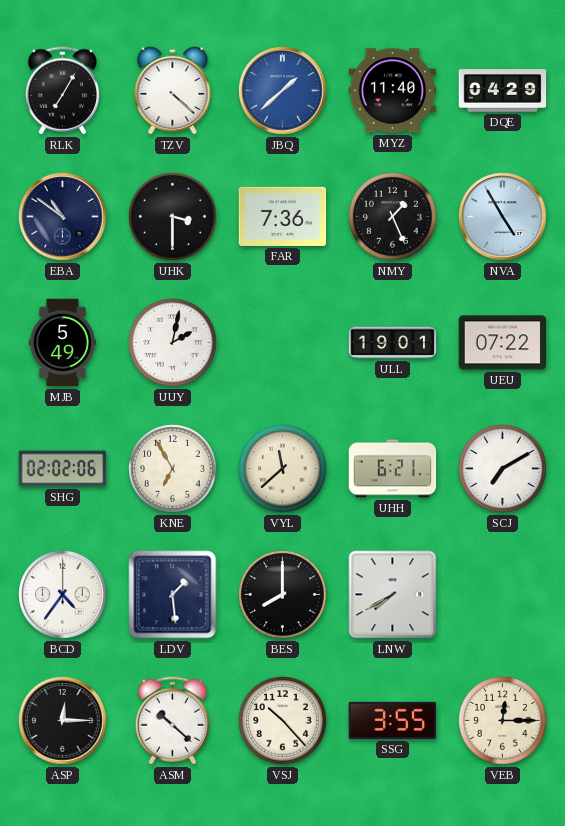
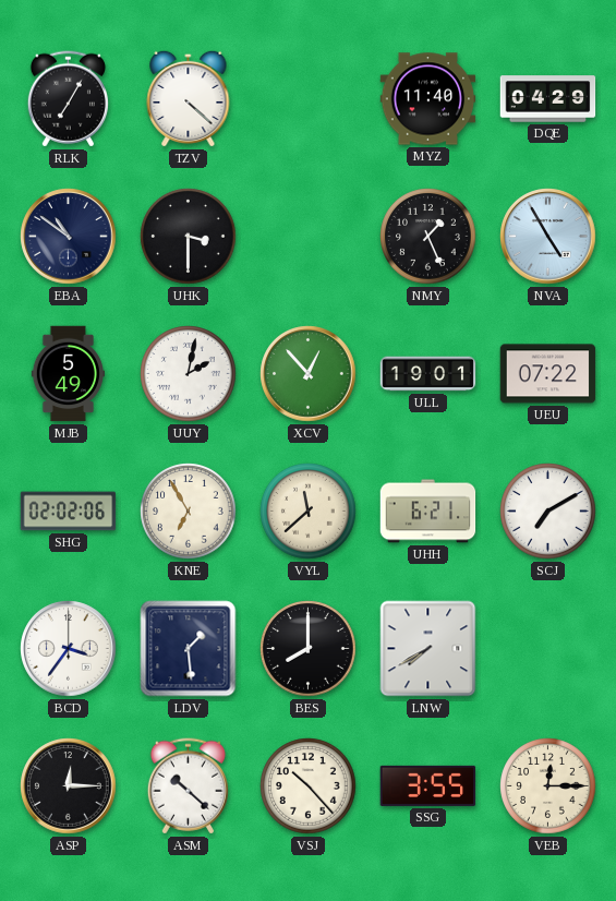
JBQ: 1:38 -> none (283, 91)
FAR: 7:36 -> none (283, 216)
XCV: none -> 12:53 (309, 374)
BCD: 4:36 -> 3:36 (69, 649)
